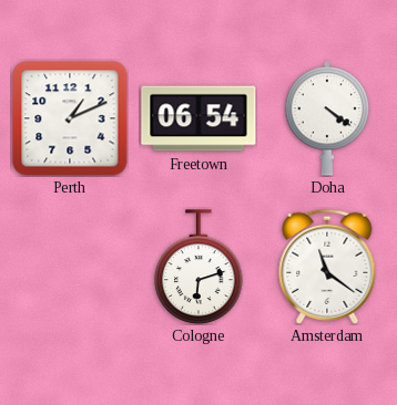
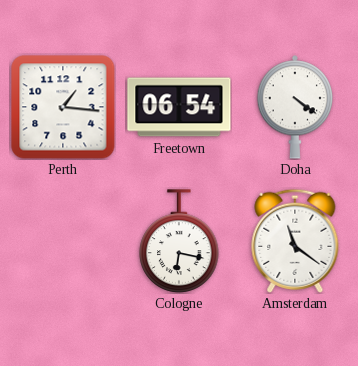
Perth: 1:11 -> 1:16 (63, 107)
Cologne: 6:12 -> 6:17 (179, 241)
